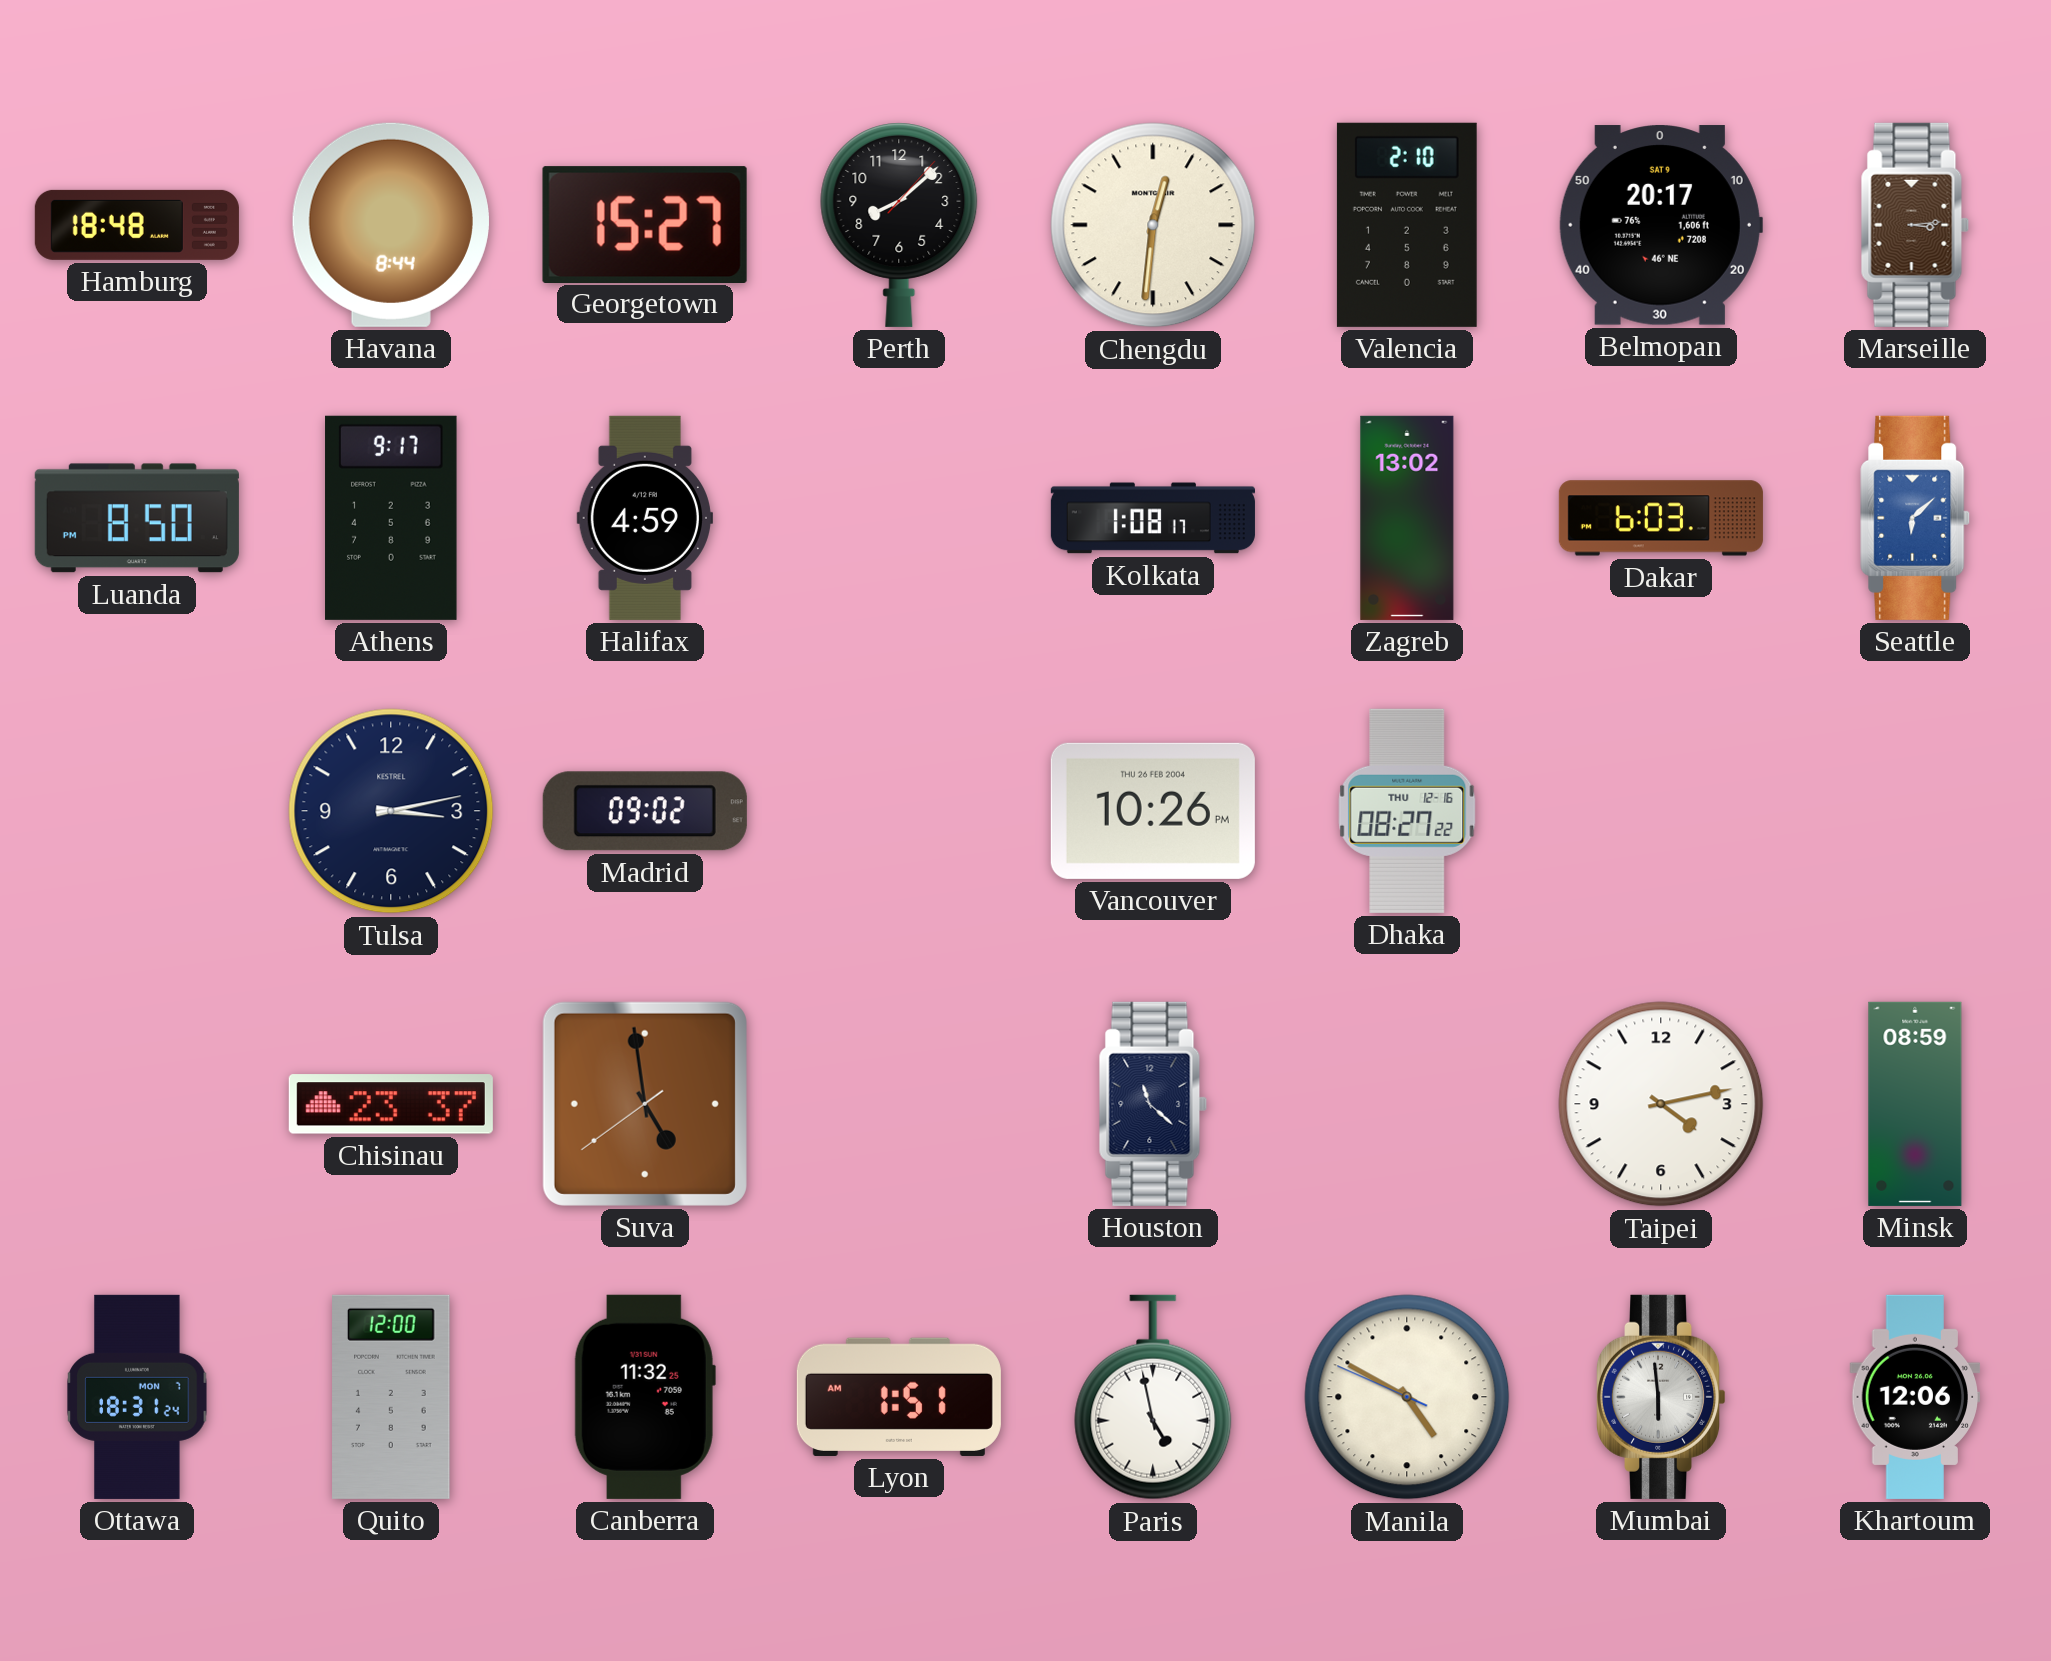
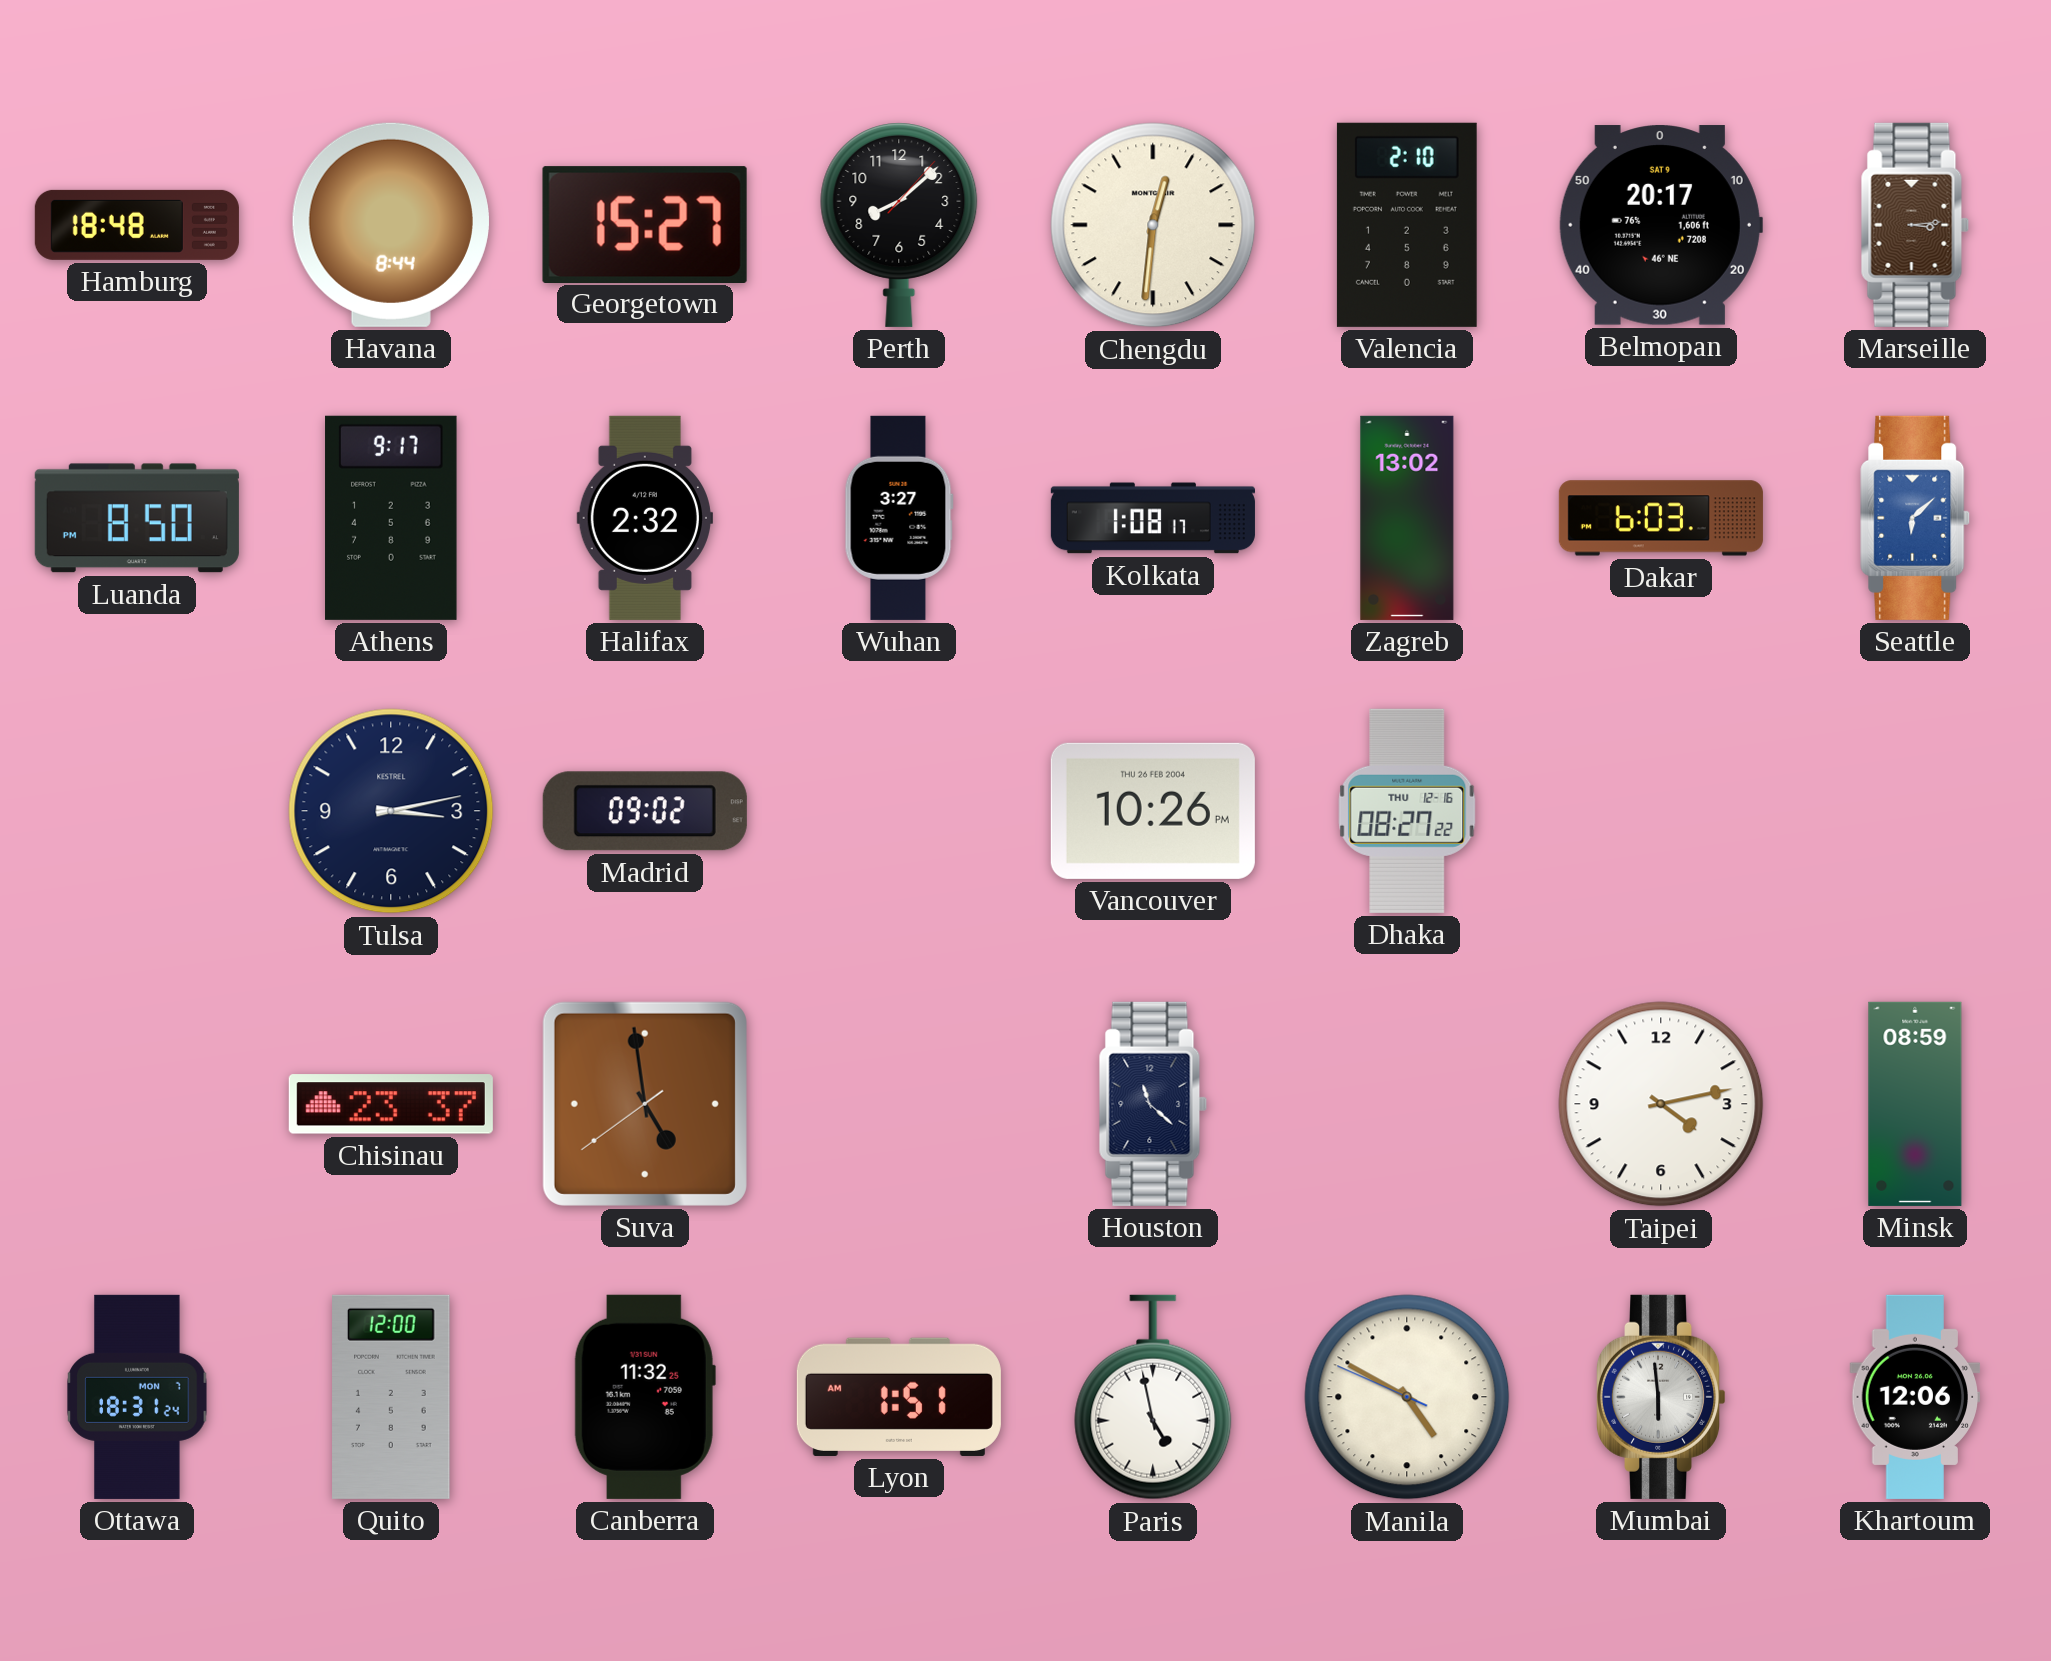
Halifax: 4:59 -> 2:32 (644, 518)
Wuhan: none -> 3:27 (899, 518)
